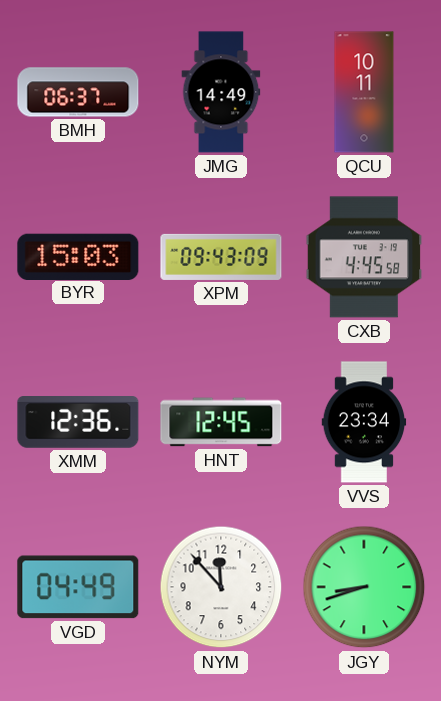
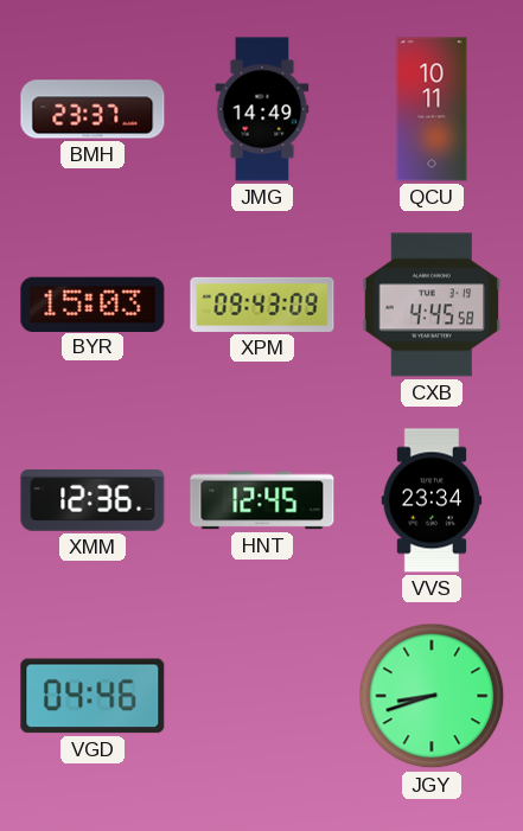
BMH: 06:37 -> 23:37 (93, 109)
VGD: 04:49 -> 04:46 (93, 696)
NYM: 11:53 -> none (221, 587)
